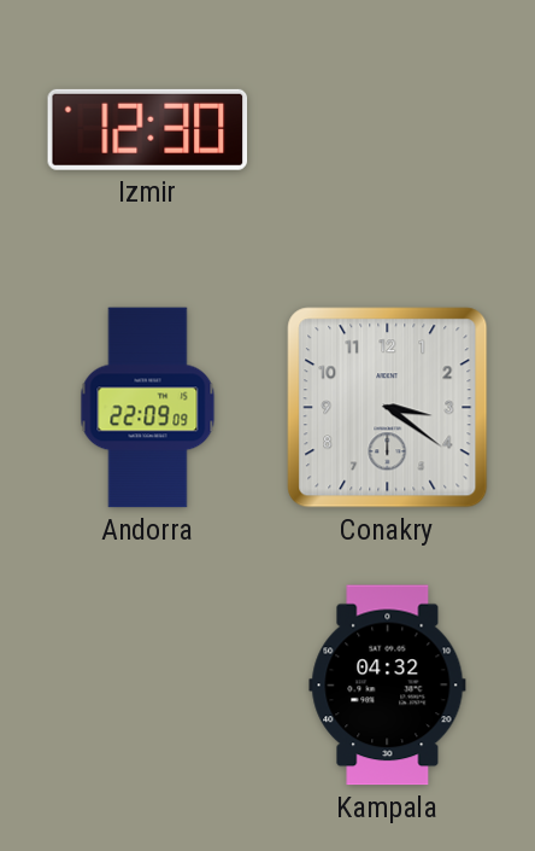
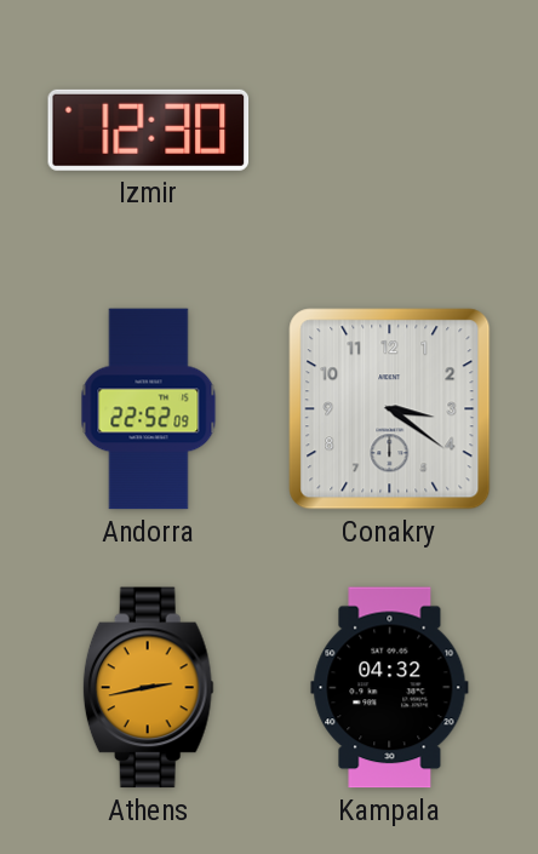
Andorra: 22:09 -> 22:52 (149, 409)
Athens: none -> 2:43 (148, 688)
